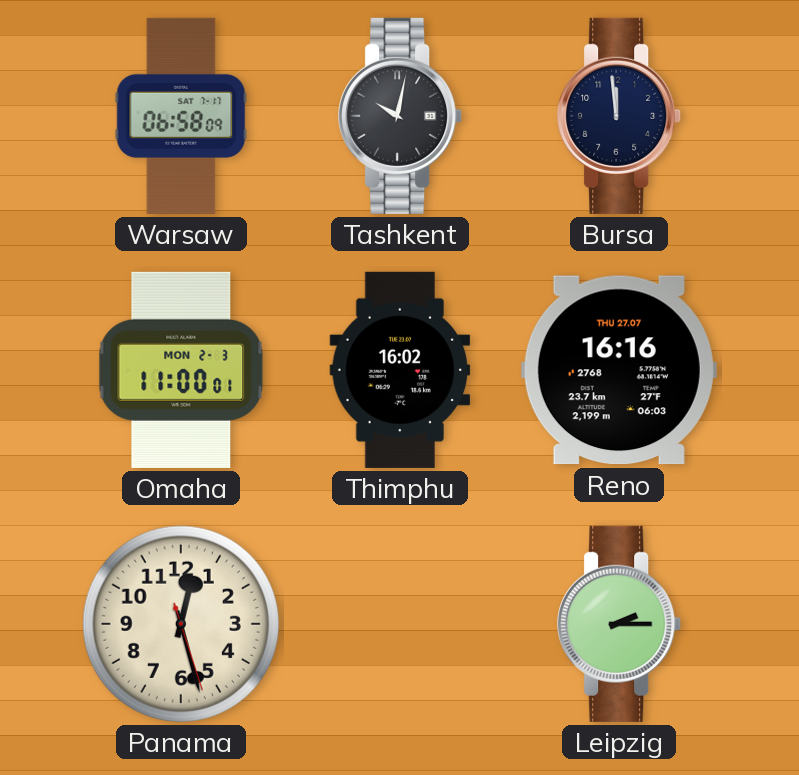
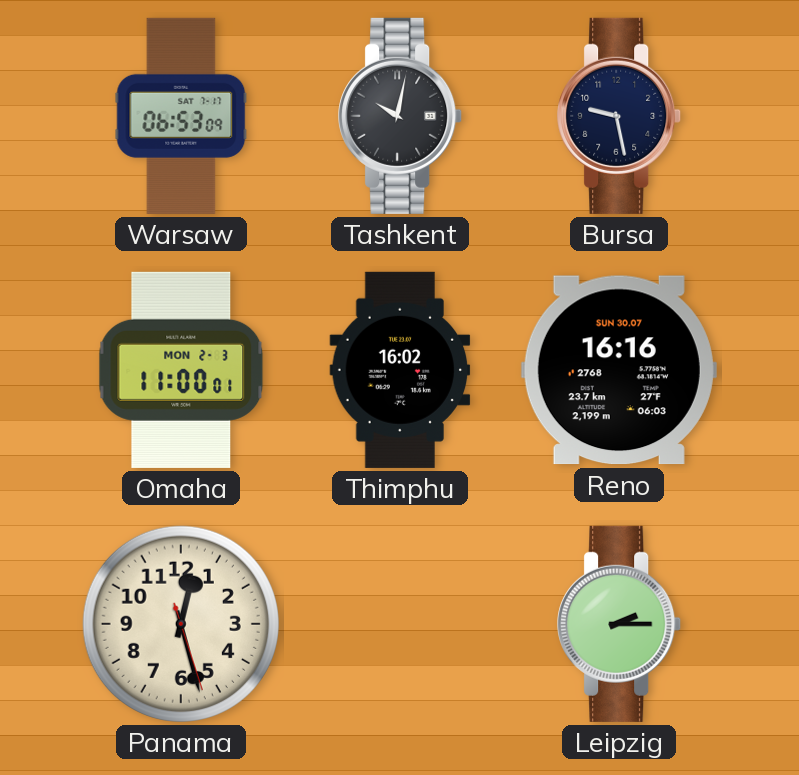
Warsaw: 06:58 -> 06:53 (181, 116)
Bursa: 11:59 -> 9:28 (620, 116)
Reno date: THU 27.07 -> SUN 30.07 (619, 370)
